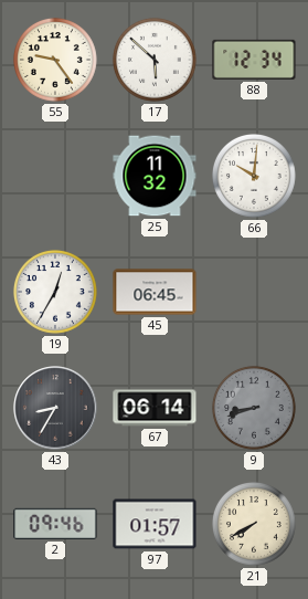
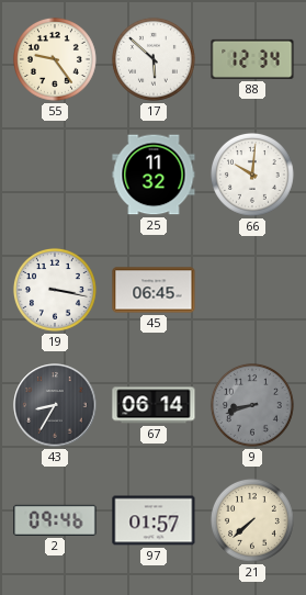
19: 12:35 -> 3:17 (55, 290)
21: 7:40 -> 7:38 (252, 520)
